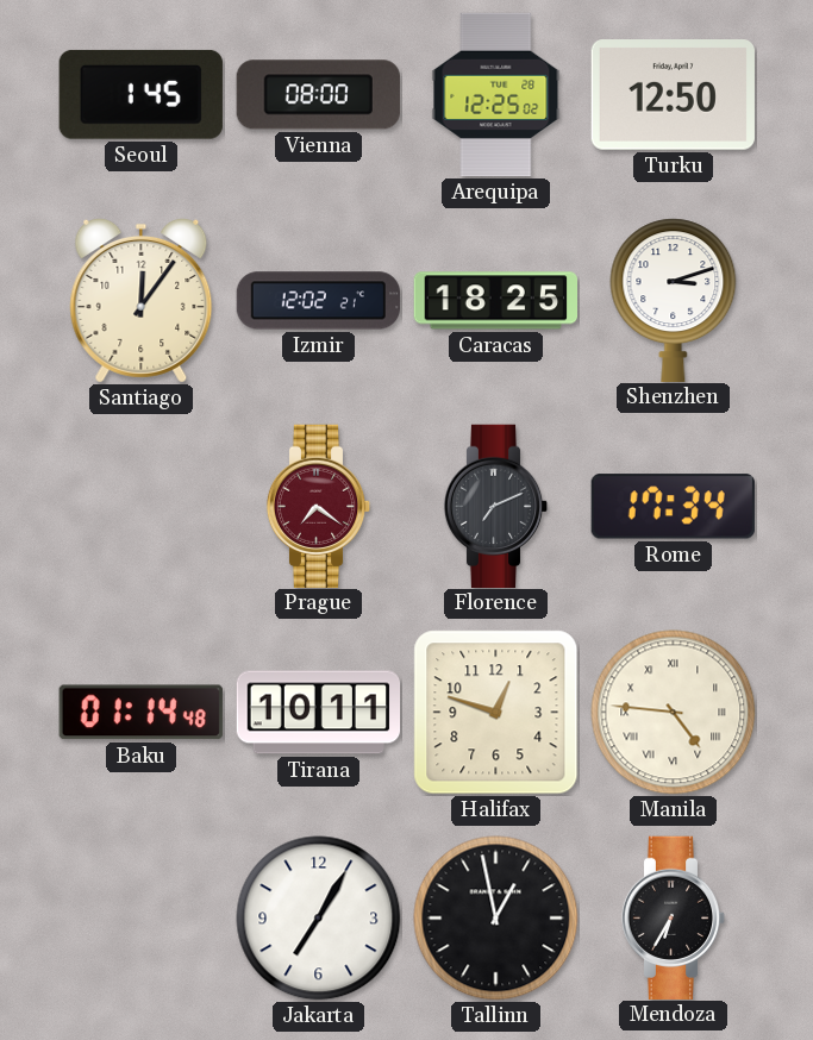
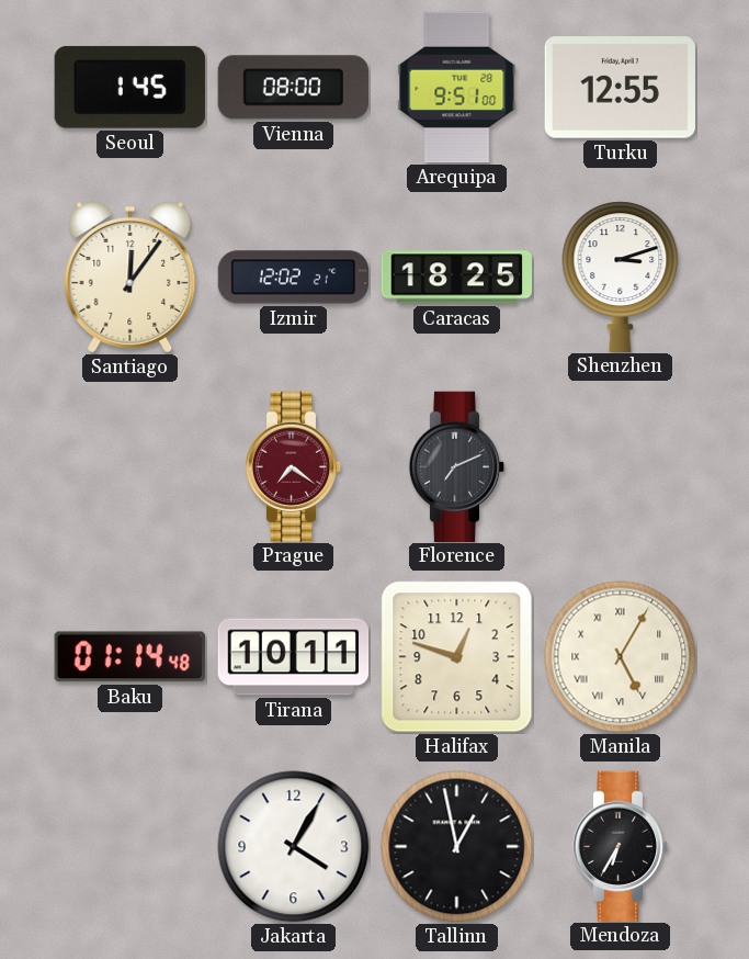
Arequipa: 12:25 -> 9:51 (457, 88)
Turku: 12:50 -> 12:55 (620, 88)
Rome: 17:34 -> none (673, 507)
Manila: 4:46 -> 5:05 (621, 657)
Jakarta: 7:05 -> 4:05 (294, 847)
